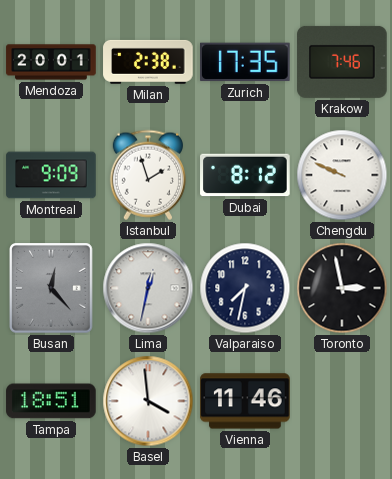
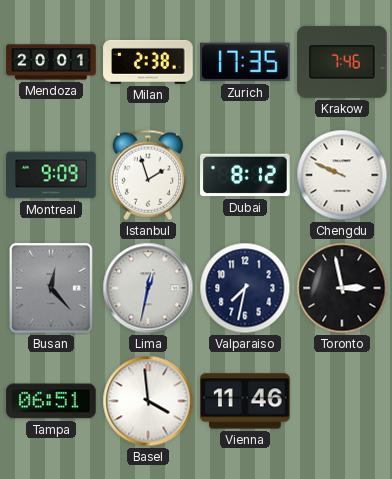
Tampa: 18:51 -> 06:51 (51, 401)
